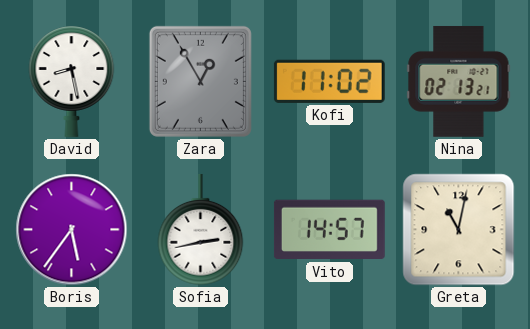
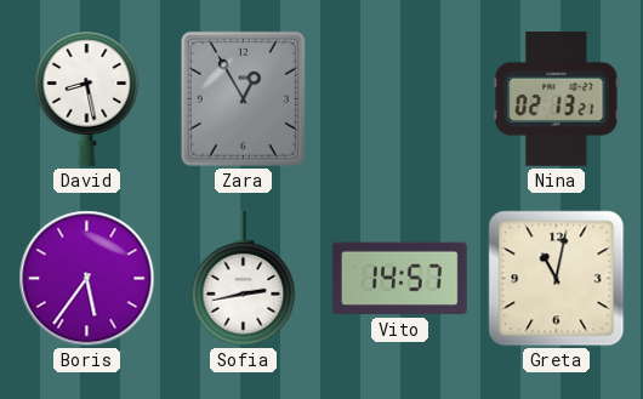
Kofi: 11:02 -> none (329, 81)
